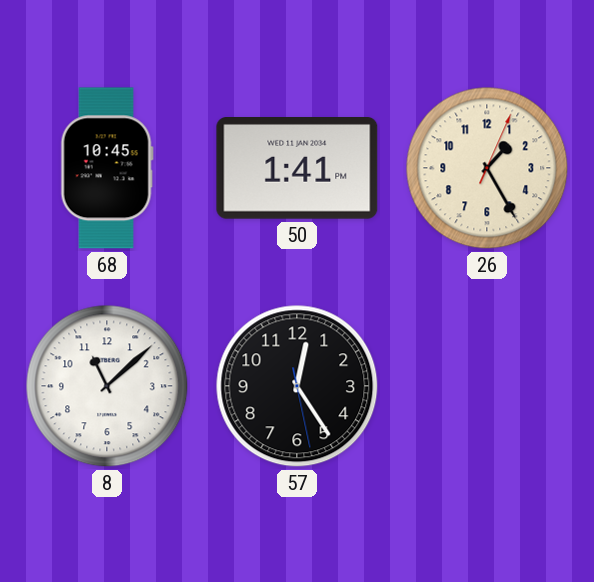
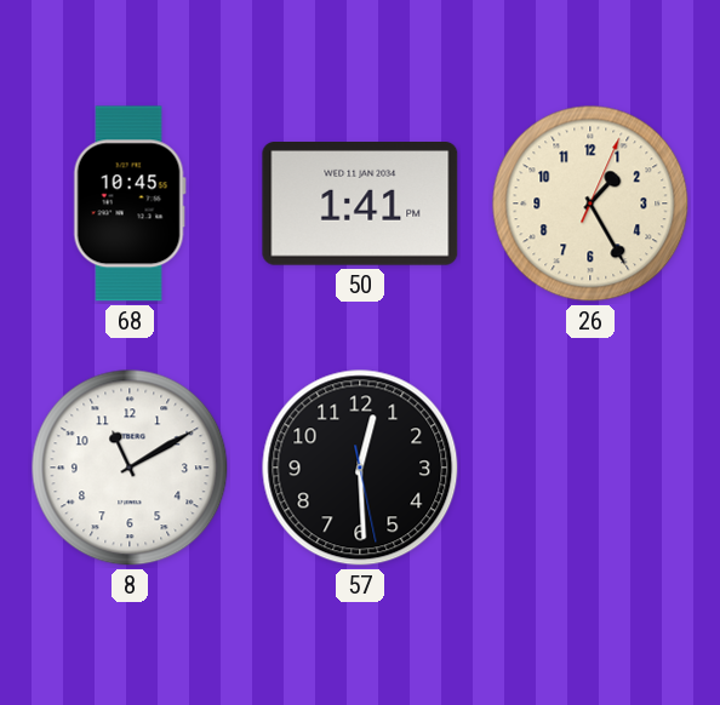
8: 11:08 -> 11:10 (130, 468)
57: 12:24 -> 12:29 (360, 468)
